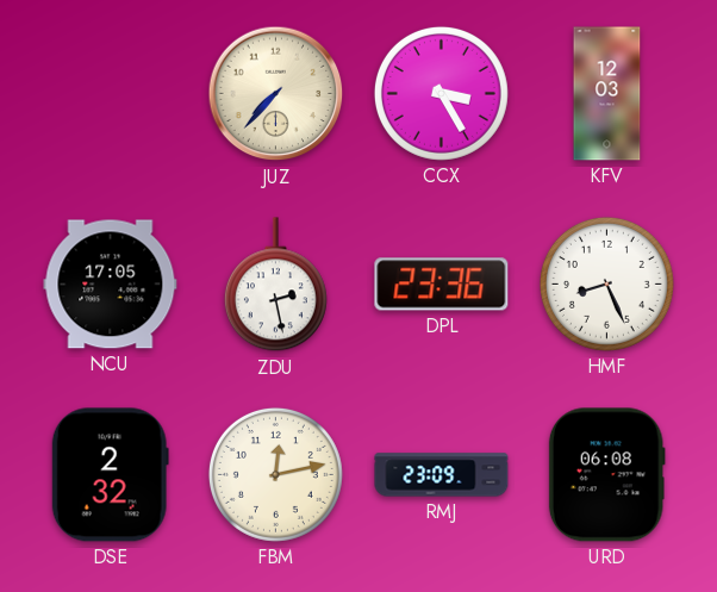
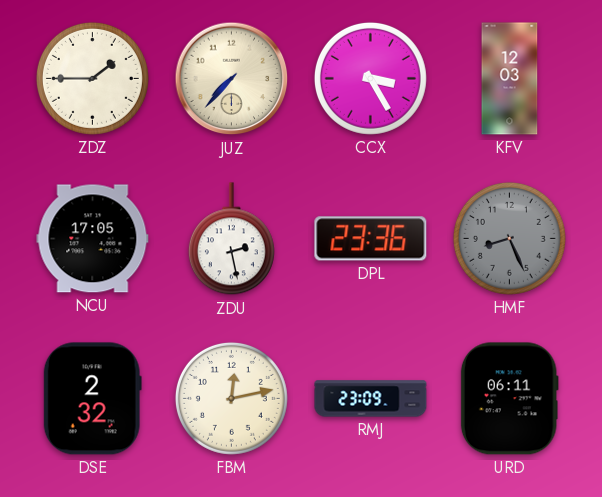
ZDZ: none -> 1:45 (92, 78)
HMF dial: white -> grey (509, 238)
URD: 06:08 -> 06:11 (509, 399)
